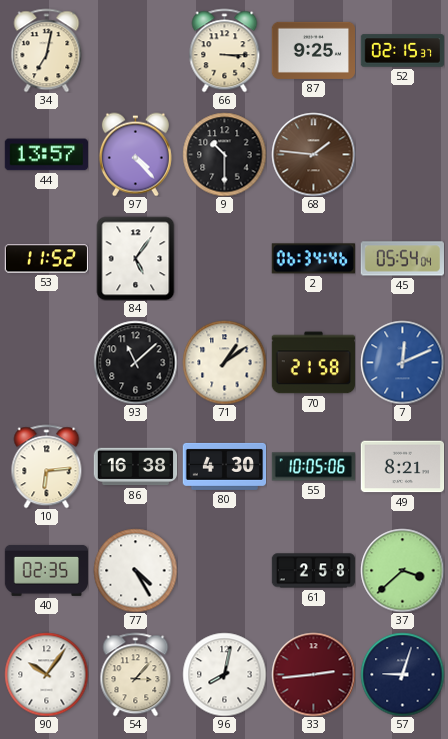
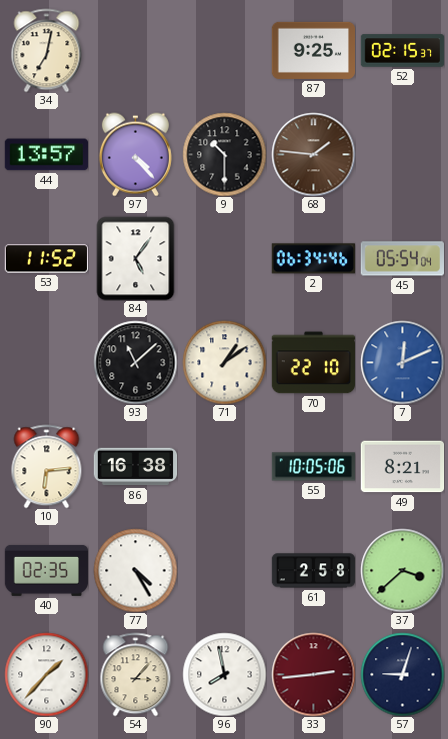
66: 3:15 -> none (225, 50)
70: 21:58 -> 22:10 (313, 363)
80: 4:30 -> none (224, 466)
90: 10:06 -> 1:37 (46, 674)
96: 8:02 -> 7:58 (224, 674)
